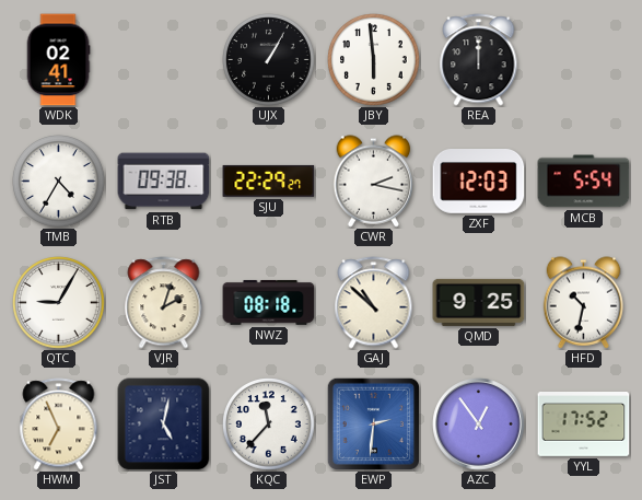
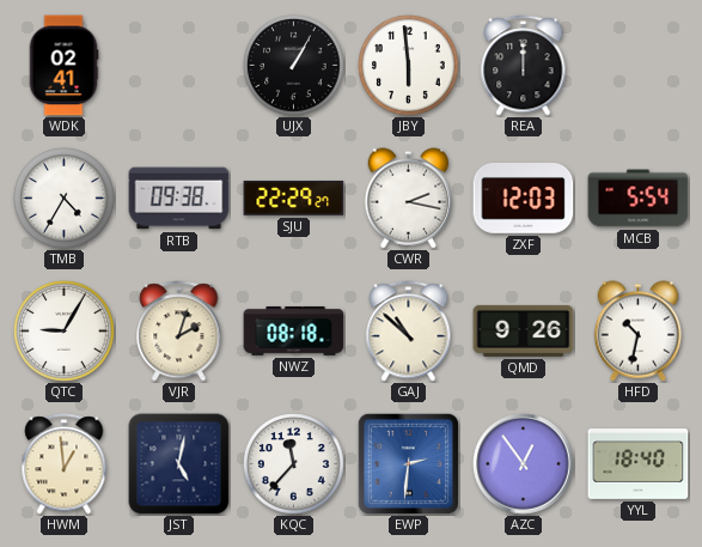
QMD: 9:25 -> 9:26 (524, 330)
HWM: 6:56 -> 12:59 (65, 464)
YYL: 17:52 -> 18:40 (639, 464)
